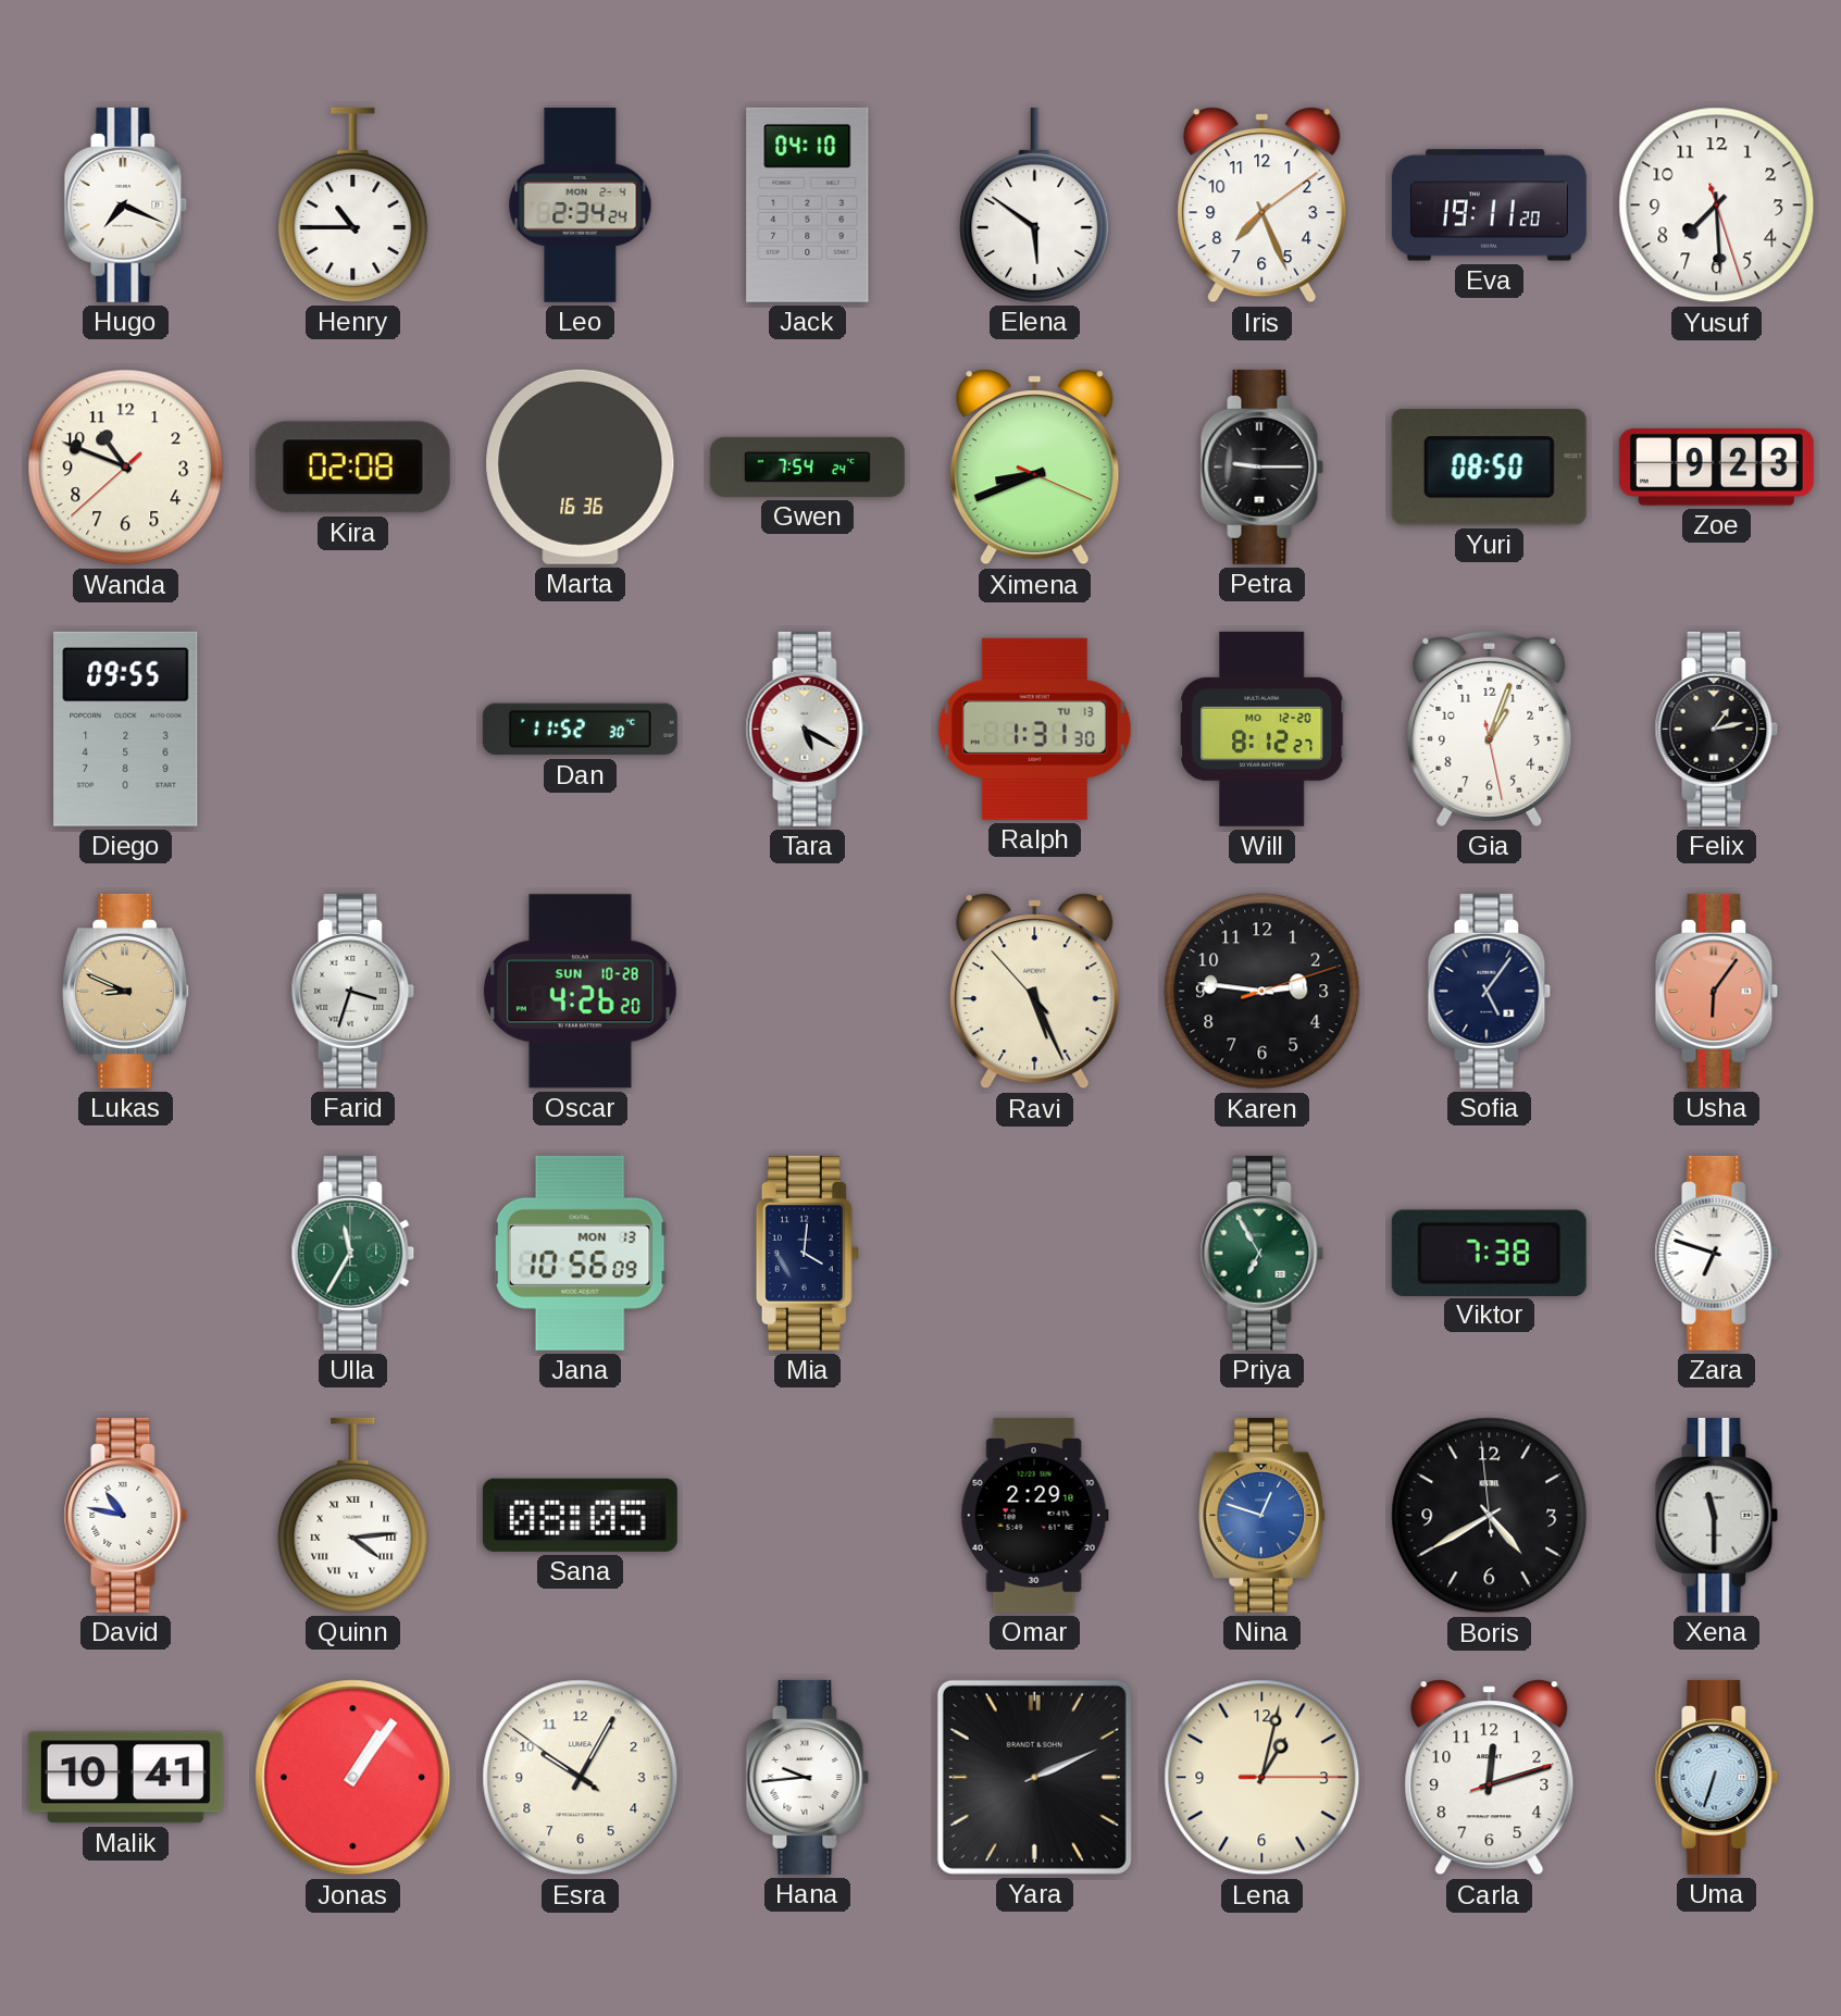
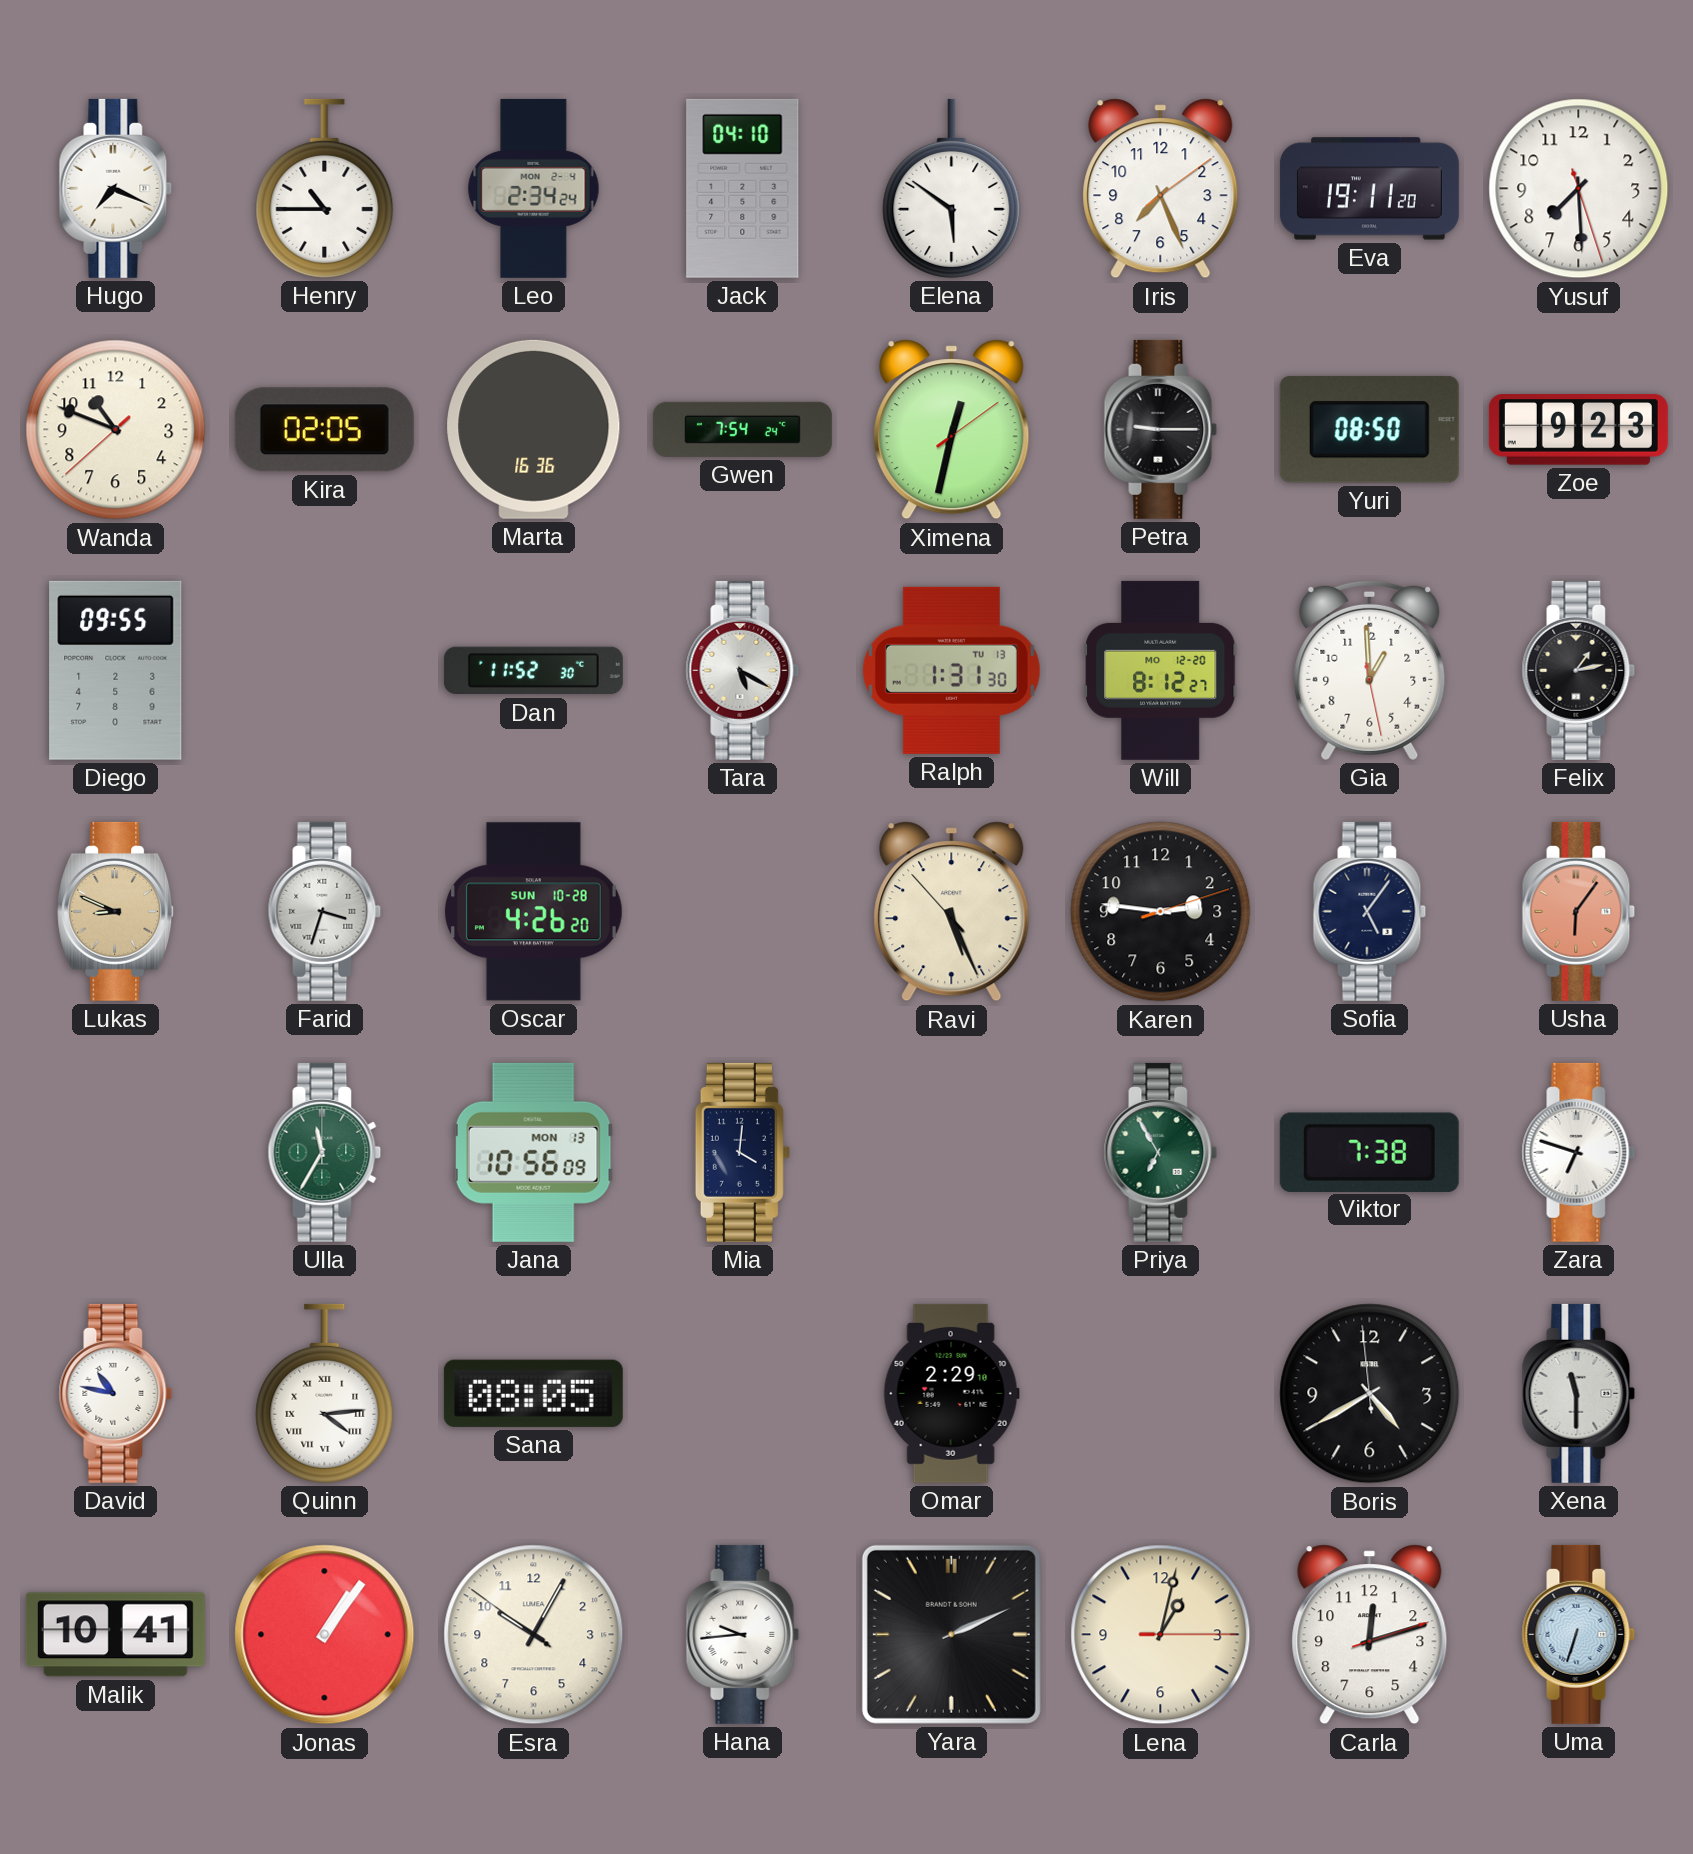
Kira: 02:08 -> 02:05 (324, 430)
Ximena: 8:41 -> 12:32 (952, 430)
Gia: 1:03 -> 12:59 (1370, 670)
Nina: 12:48 -> none (1262, 1515)
